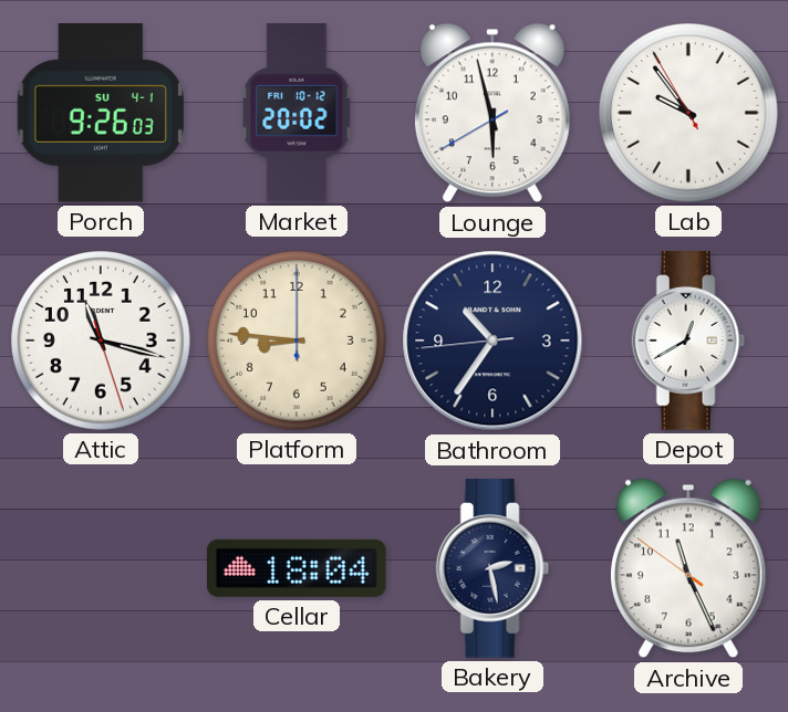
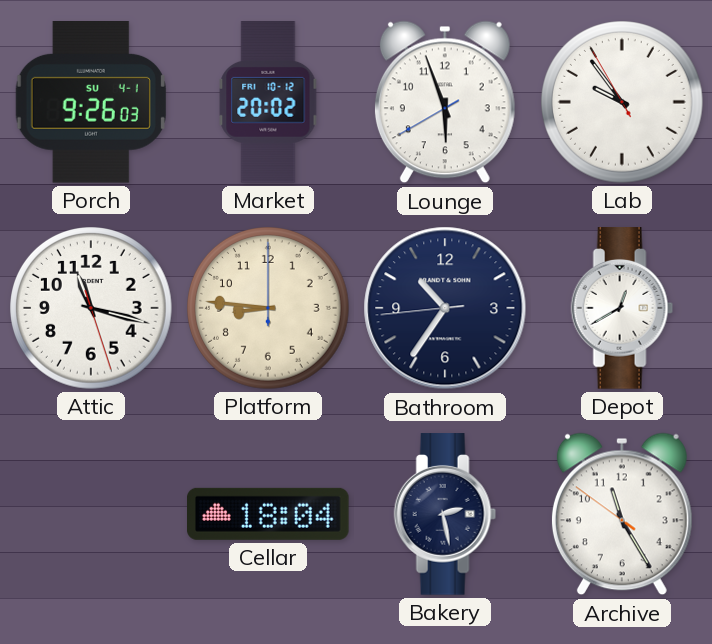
Lounge: 5:57 -> 5:56 (445, 102)
Archive: 11:25 -> 11:24 (622, 514)
